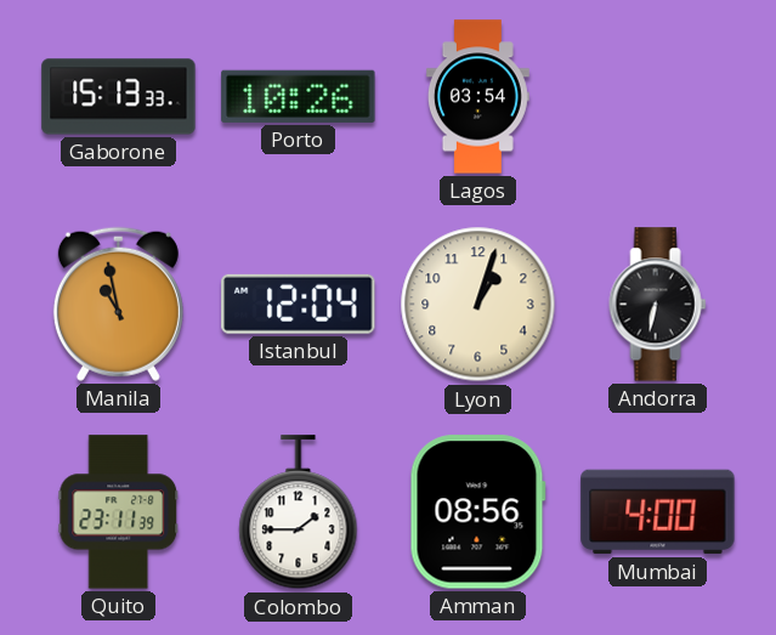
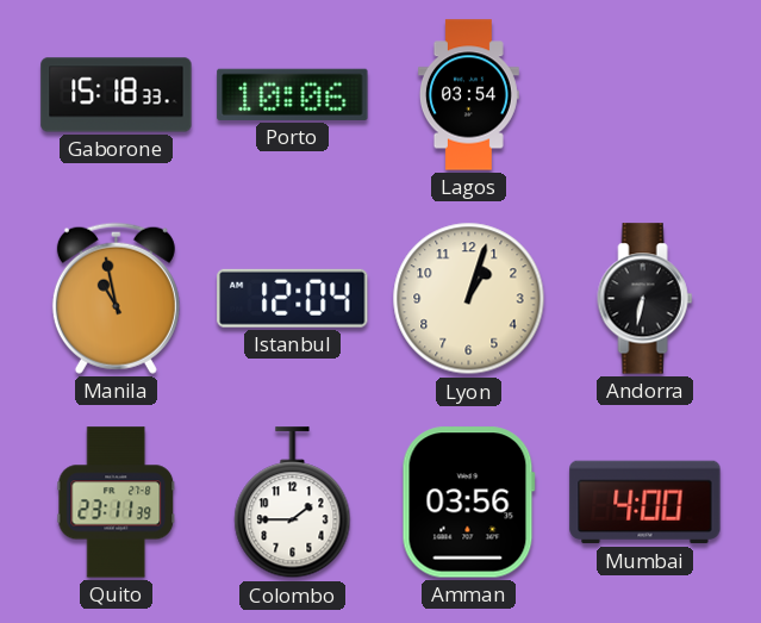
Gaborone: 15:13 -> 15:18 (117, 95)
Porto: 10:26 -> 10:06 (293, 94)
Amman: 08:56 -> 03:56 (468, 503)
